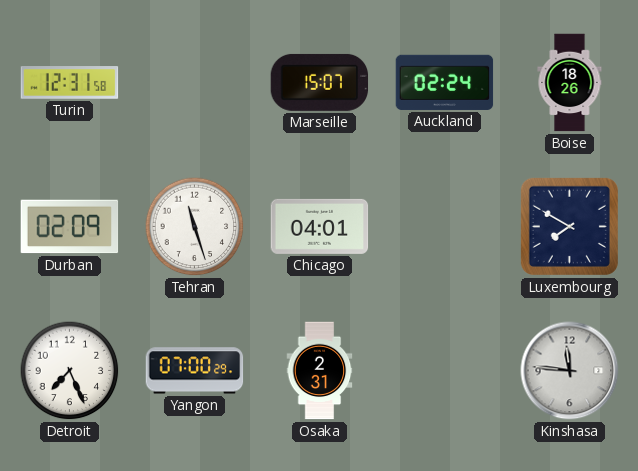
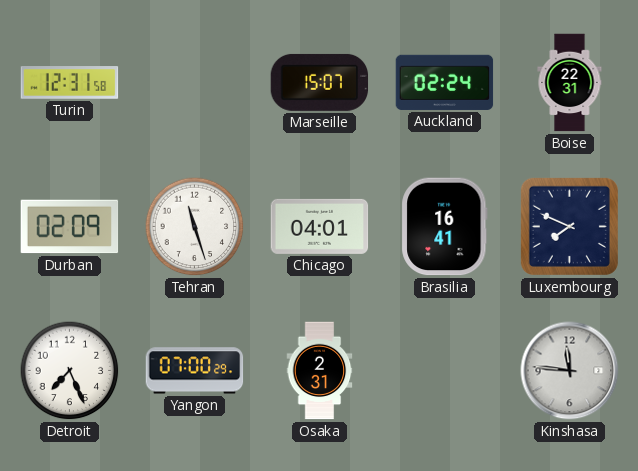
Boise: 18:26 -> 22:31 (570, 83)
Brasilia: none -> 16:41 (445, 227)
Luxembourg: 7:50 -> 7:49 (569, 226)
